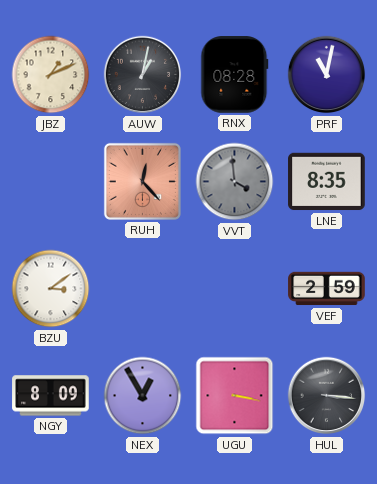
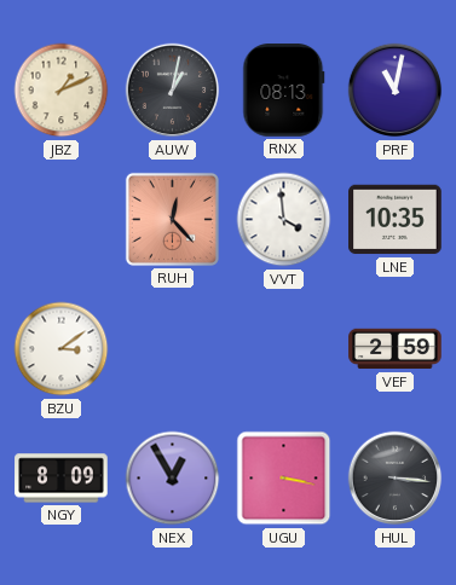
RNX: 08:28 -> 08:13 (284, 91)
VVT dial: grey -> white (284, 220)
LNE: 8:35 -> 10:35 (396, 220)
